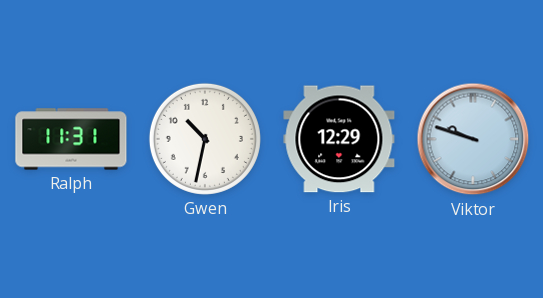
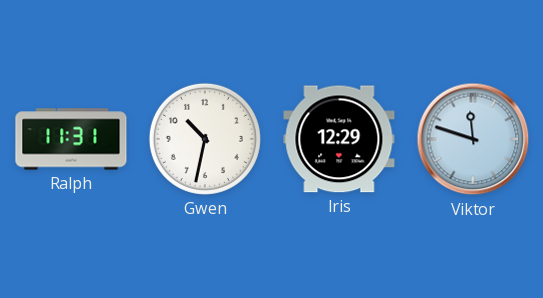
Viktor: 9:48 -> 11:48 (473, 139)
